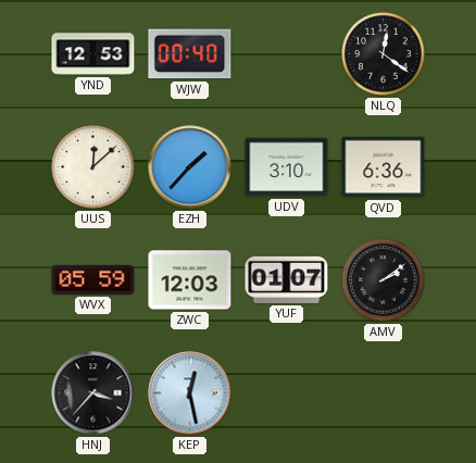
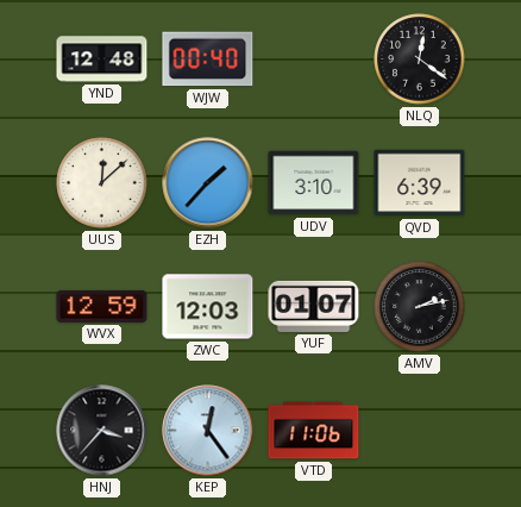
YND: 12:53 -> 12:48 (102, 60)
QVD: 6:36 -> 6:39 (420, 183)
WVX: 05:59 -> 12:59 (102, 306)
AMV: 2:09 -> 2:13 (420, 307)
KEP: 12:28 -> 12:24 (208, 431)
VTD: none -> 11:06 (314, 431)
